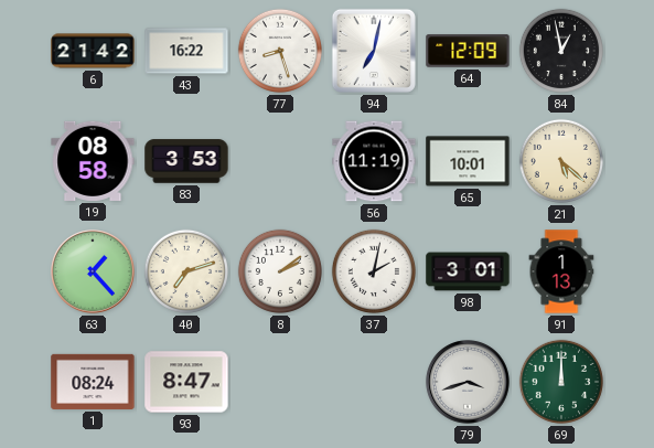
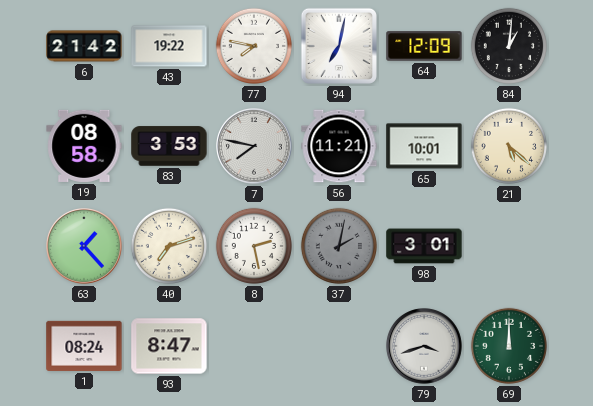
43: 16:22 -> 19:22 (169, 46)
77: 8:27 -> 7:47 (254, 46)
84: 12:58 -> 1:01 (509, 46)
7: none -> 7:47 (255, 147)
56: 11:19 -> 11:21 (339, 146)
8: 2:09 -> 2:28 (254, 246)
37 dial: white -> grey (339, 246)
91: 1:13 -> none (561, 271)
